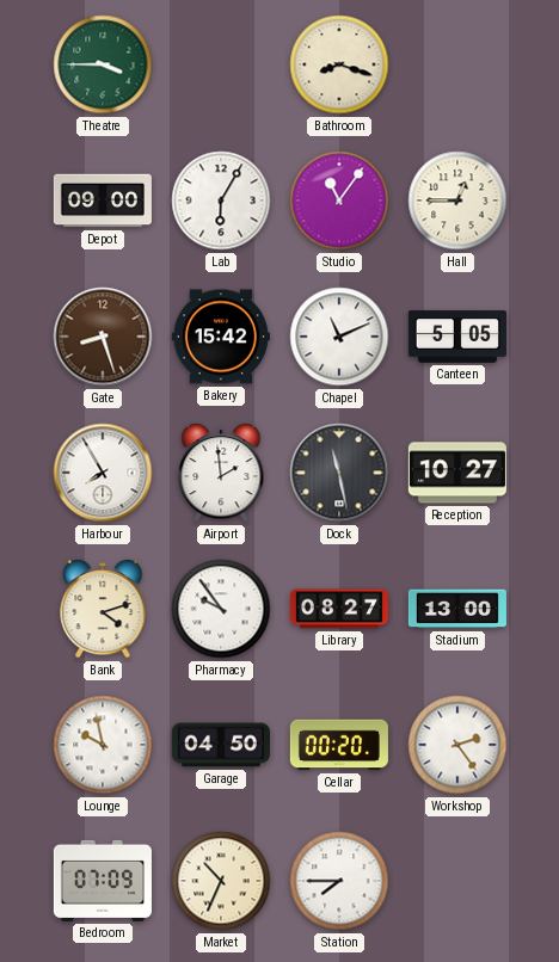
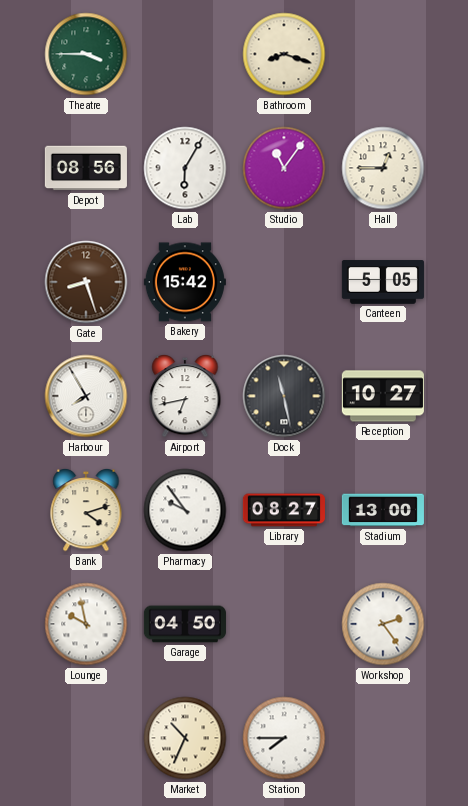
Depot: 09:00 -> 08:56 (86, 168)
Chapel: 11:11 -> none (339, 337)
Airport: 1:59 -> 6:43 (185, 396)
Cellar: 00:20 -> none (339, 745)
Bedroom: 07:09 -> none (103, 881)
